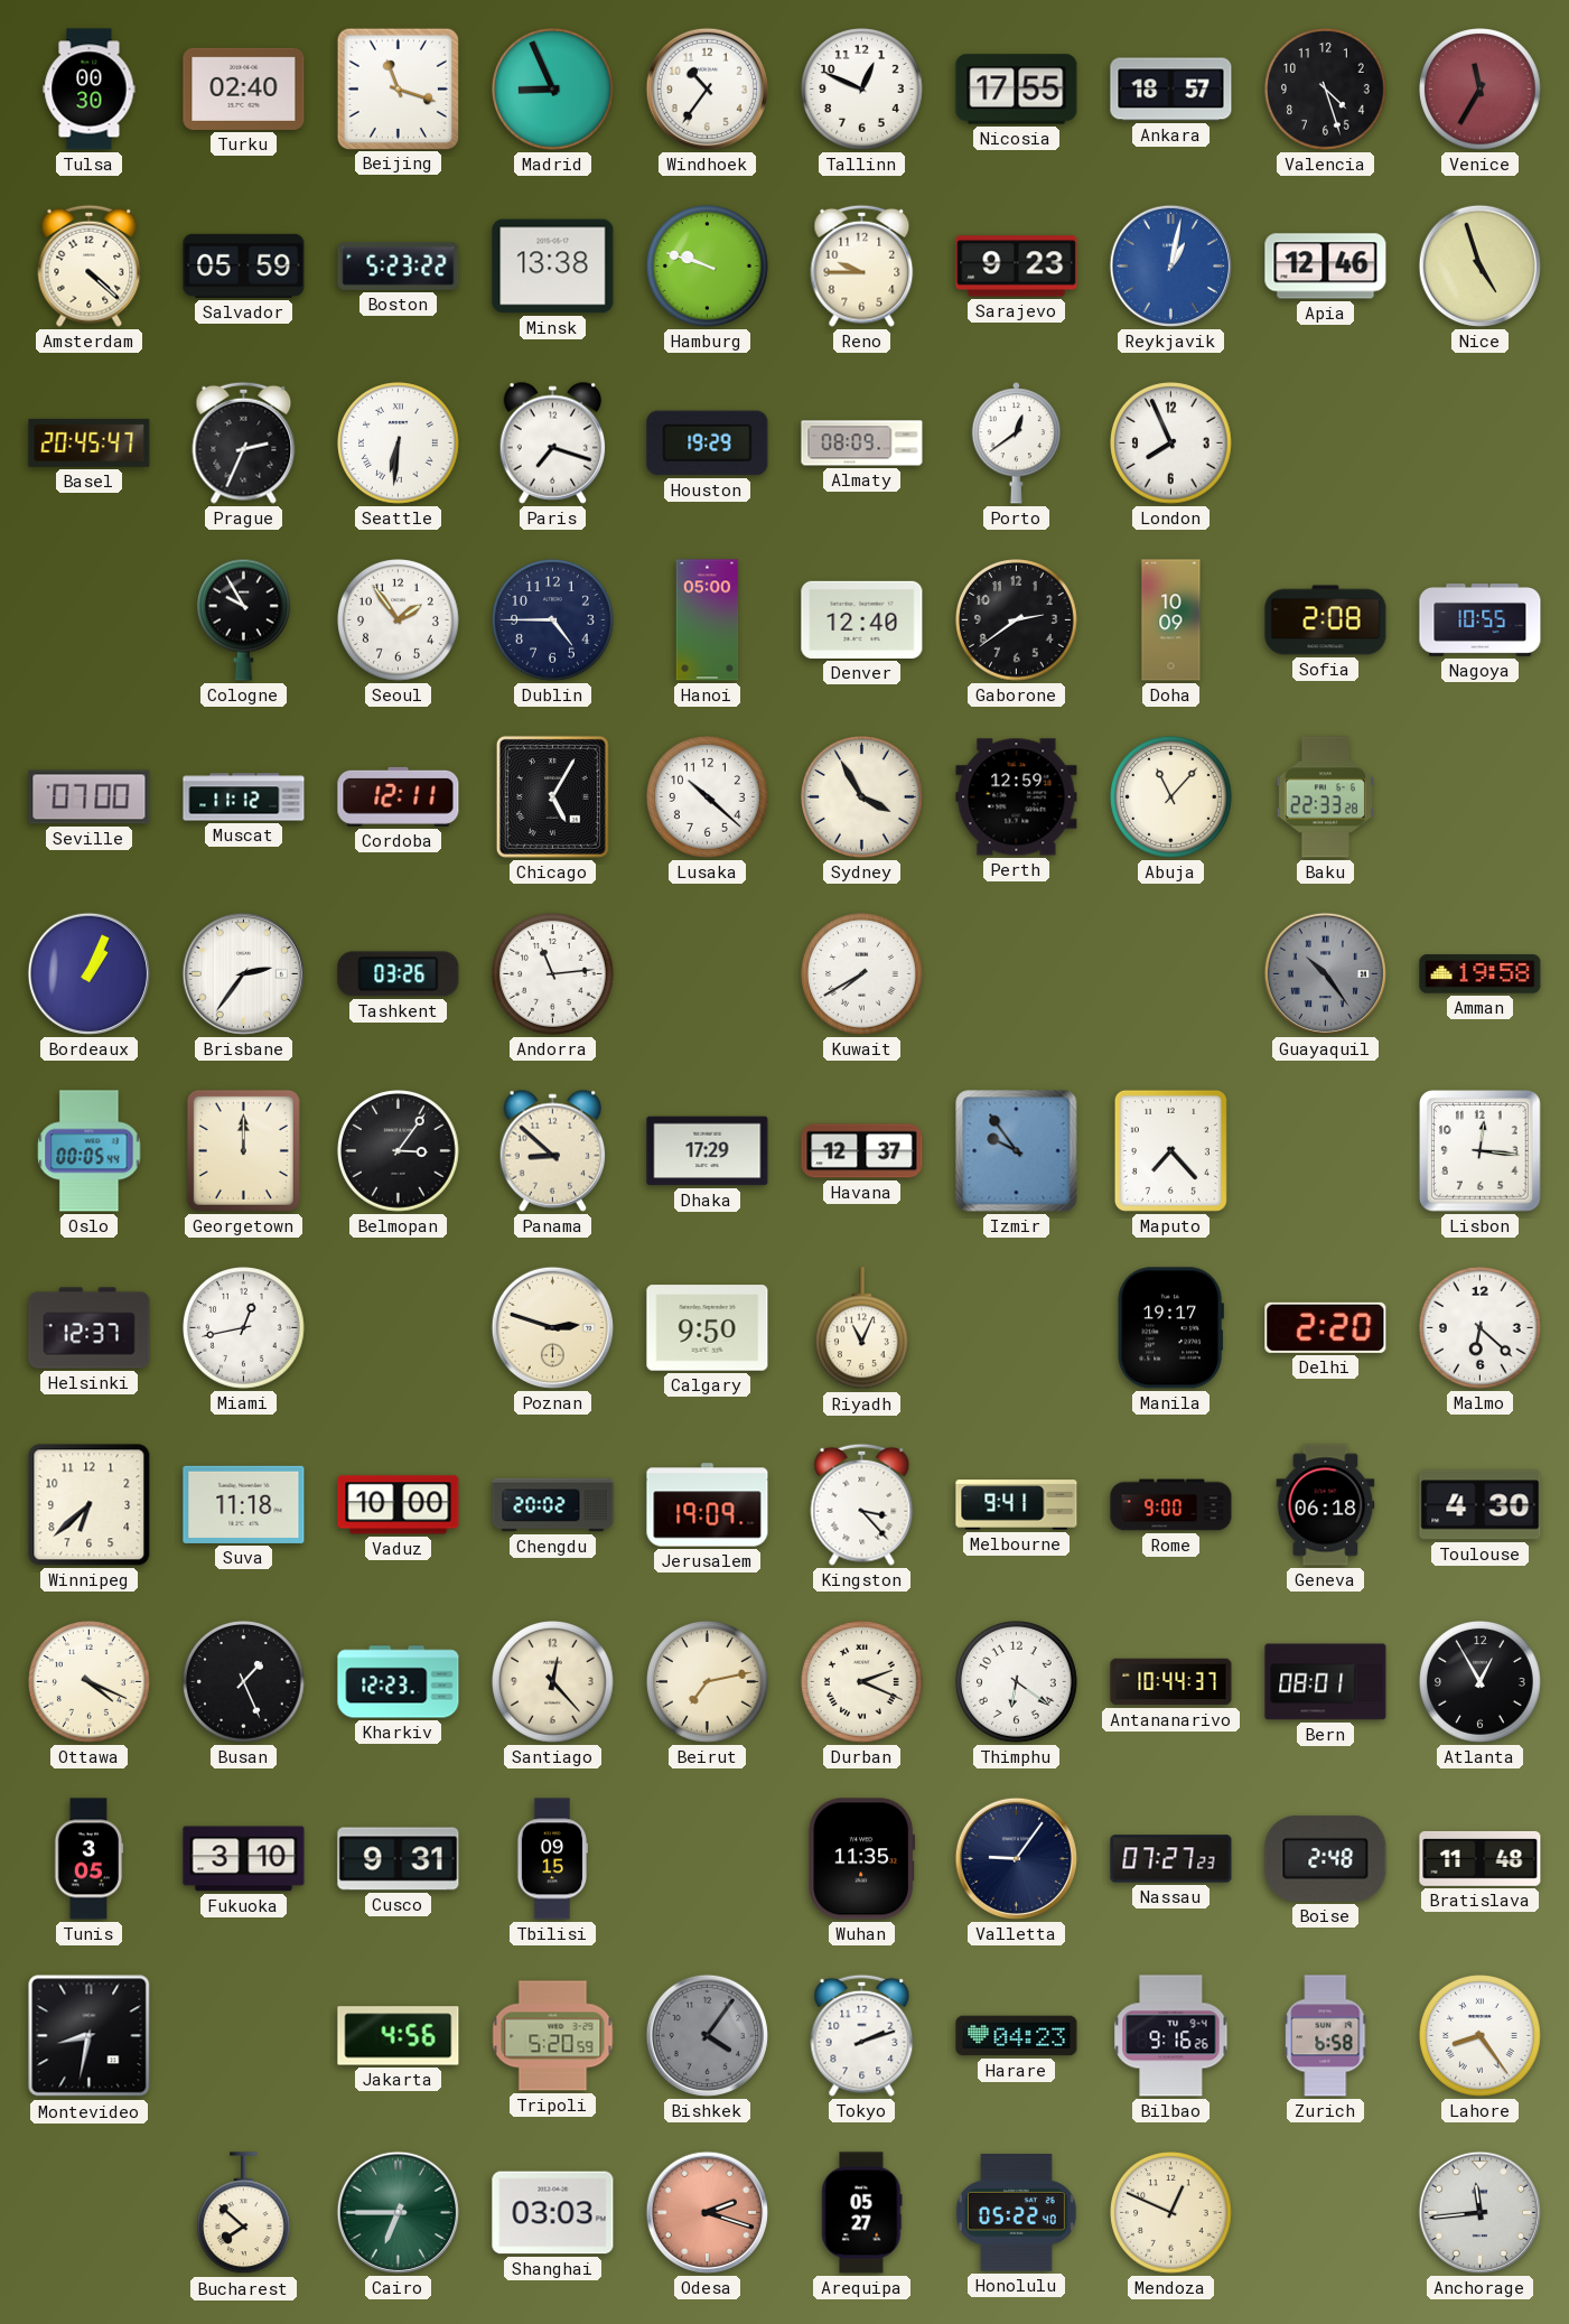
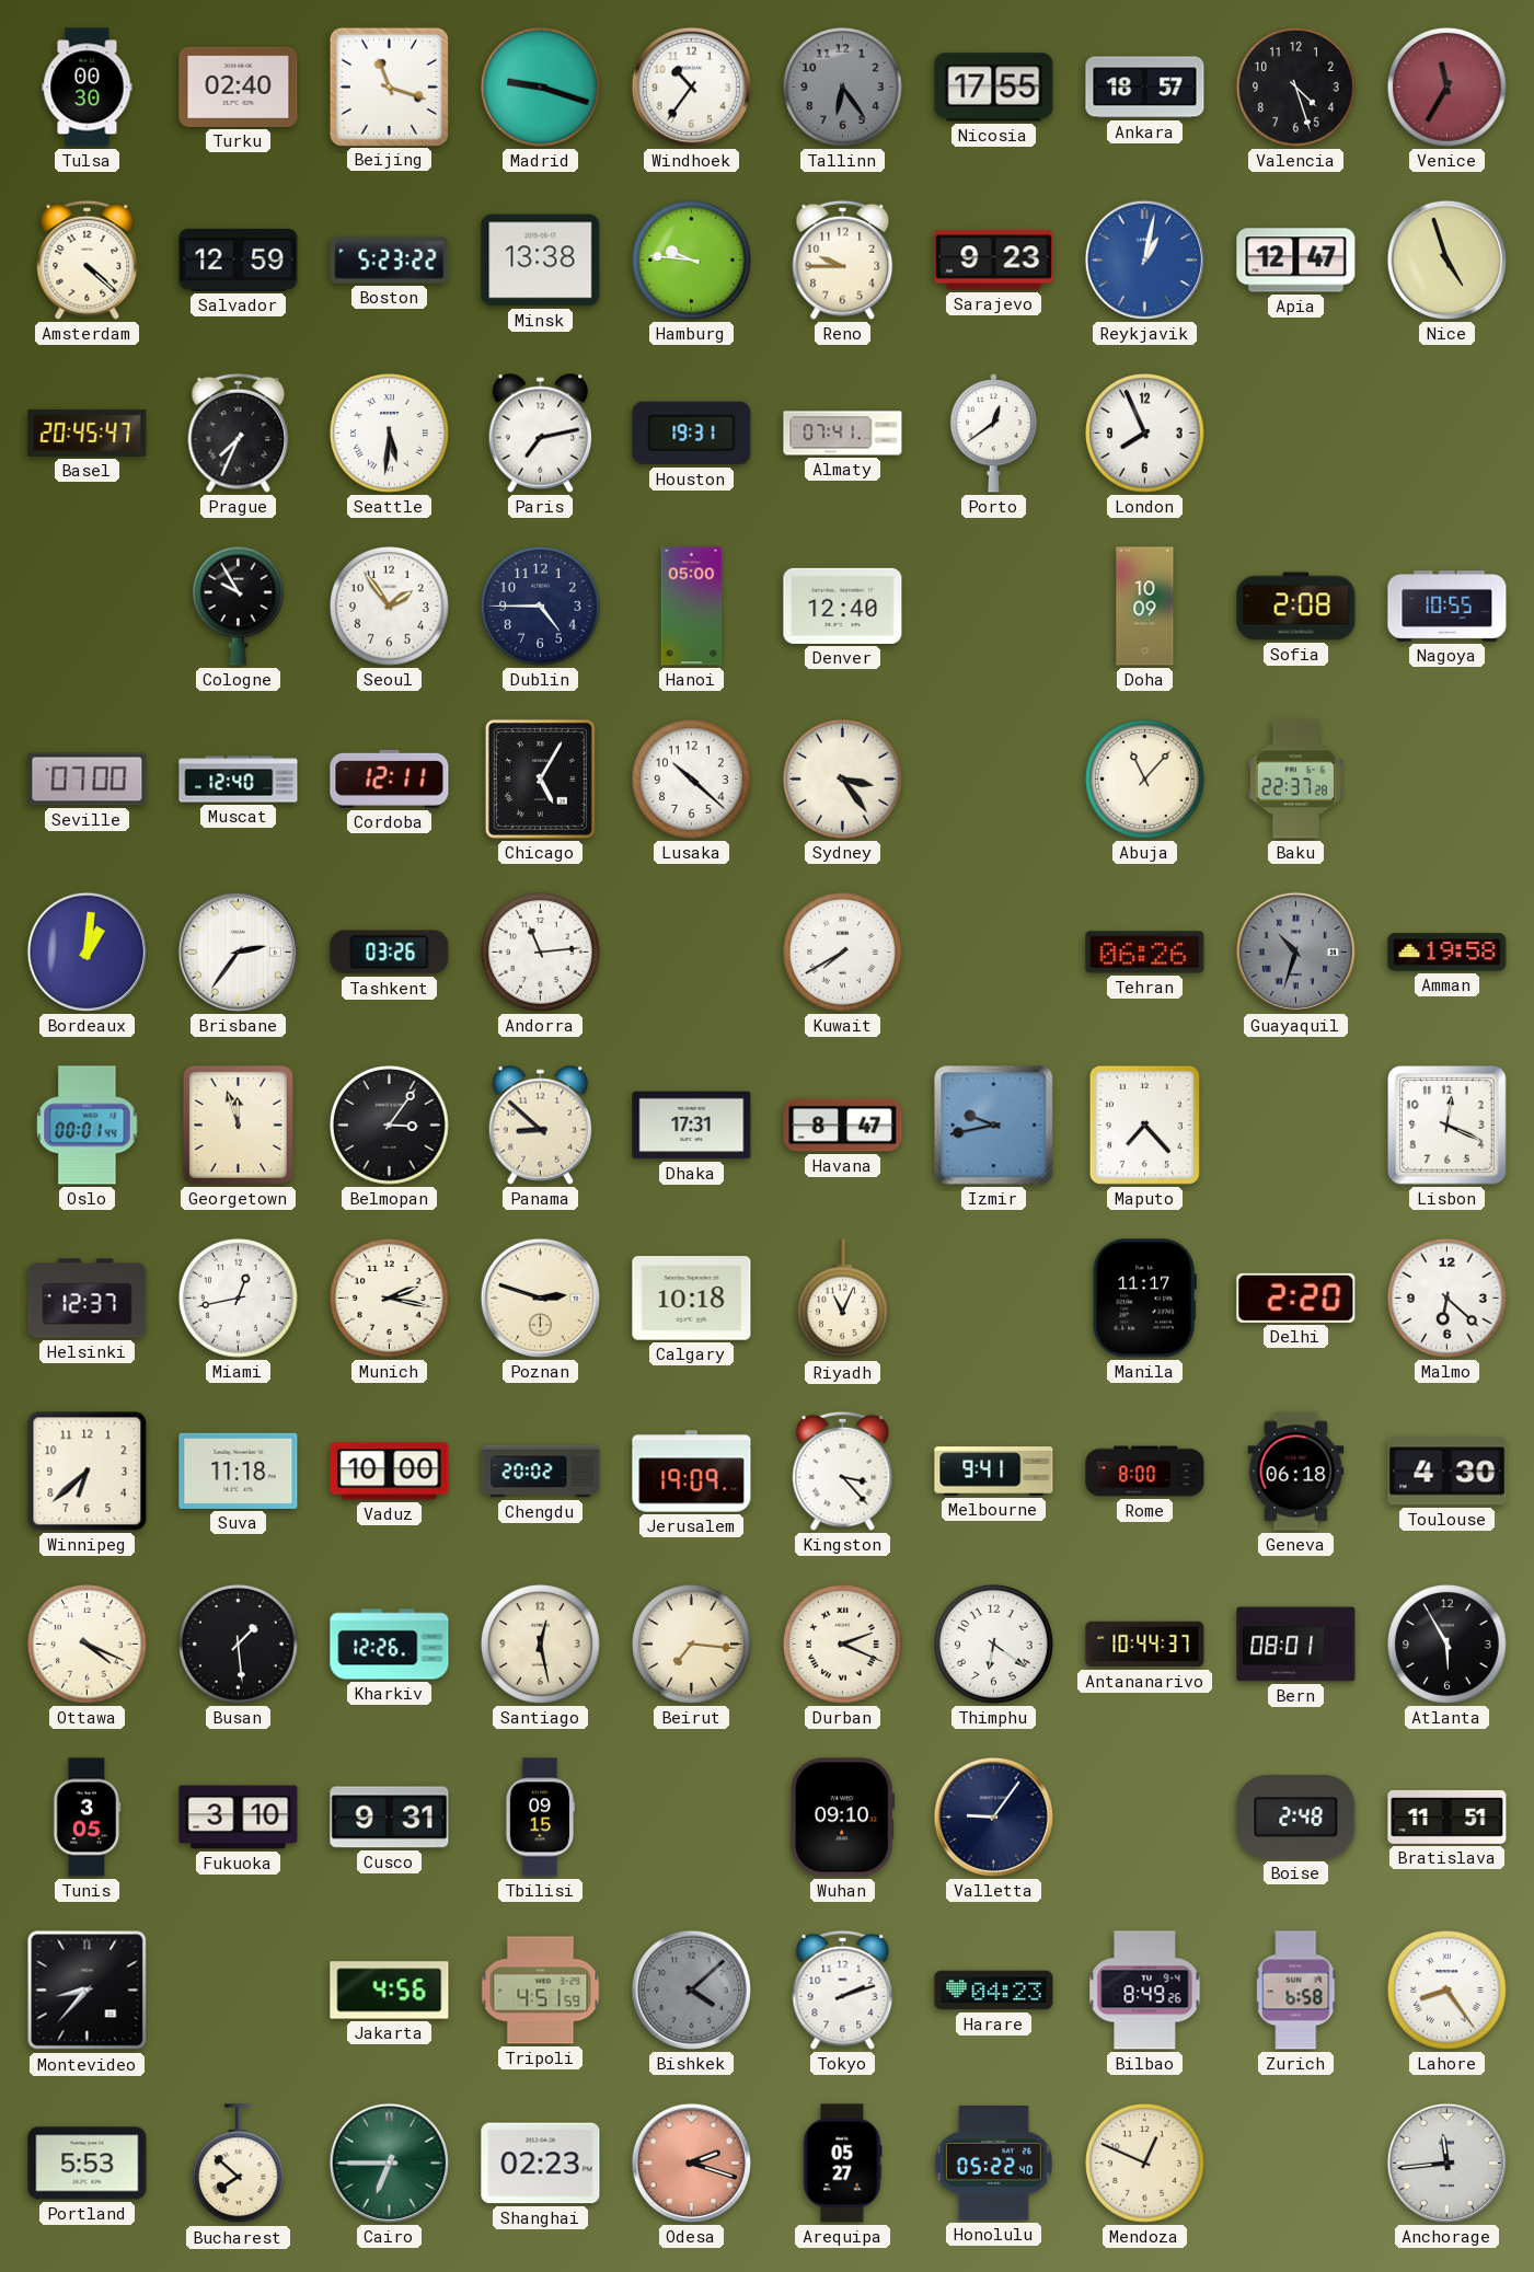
Madrid: 8:56 -> 9:18 (541, 88)
Tallinn: 12:49 -> 6:24 (843, 88)
Tallinn dial: white -> grey (843, 88)
Salvador: 05:59 -> 12:59 (239, 260)
Hamburg: 9:48 -> 9:46 (692, 261)
Apia: 12:46 -> 12:47 (1296, 261)
Prague: 2:34 -> 7:34 (239, 433)
Seattle: 6:31 -> 5:31 (390, 434)
Paris: 7:18 -> 7:13 (541, 433)
Houston: 19:29 -> 19:31 (692, 434)
Almaty: 08:09 -> 07:41 (843, 434)
Gaborone: 2:39 -> none (1017, 620)
Muscat: 11:12 -> 12:40 (239, 780)
Sydney: 3:55 -> 3:24 (843, 780)
Perth: 12:59 -> none (1017, 797)
Baku: 22:33 -> 22:37 (1295, 780)
Bordeaux: 1:04 -> 1:01 (86, 952)
Tehran: none -> 06:26 (1145, 953)
Guayaquil: 10:24 -> 10:33 (1295, 952)
Oslo: 00:05 -> 00:01 (88, 1126)
Georgetown: 12:00 -> 11:57 (238, 1125)
Dhaka: 17:29 -> 17:31 (692, 1126)
Havana: 12:37 -> 8:47 (843, 1126)
Izmir: 9:54 -> 9:43 (994, 1126)
Lisbon: 12:16 -> 12:19 (1448, 1126)
Munich: none -> 2:17 (390, 1299)
Calgary: 9:50 -> 10:18 (692, 1299)
Manila: 19:17 -> 11:17 (1144, 1299)
Rome: 9:00 -> 8:00 (1145, 1472)
Busan: 1:26 -> 1:29 (239, 1645)
Kharkiv: 12:23 -> 12:26 (390, 1645)
Santiago: 12:23 -> 12:28 (541, 1645)
Beirut: 7:13 -> 7:16 (692, 1645)
Atlanta: 12:55 -> 5:55 (1448, 1645)
Wuhan: 11:35 -> 09:10 (843, 1818)
Nassau: 07:27 -> none (1171, 1859)
Bratislava: 11:48 -> 11:51 (1448, 1817)
Montevideo: 8:32 -> 8:37 (88, 1991)
Tripoli: 5:20 -> 4:51 (541, 1991)
Bishkek: 4:06 -> 4:08 (691, 1990)
Bilbao: 9:16 -> 8:49 (1145, 1991)
Portland: none -> 5:53 (88, 2164)
Shanghai: 03:03 -> 02:23 (541, 2164)
